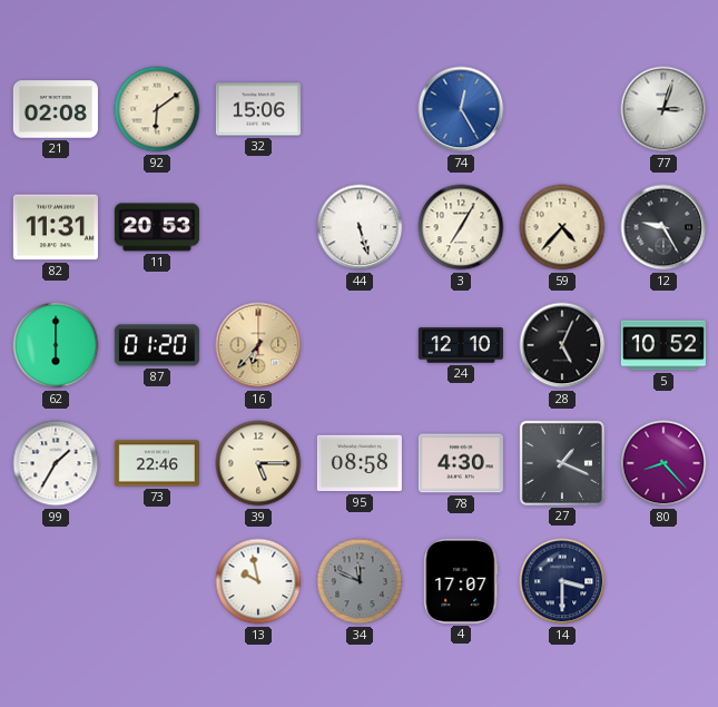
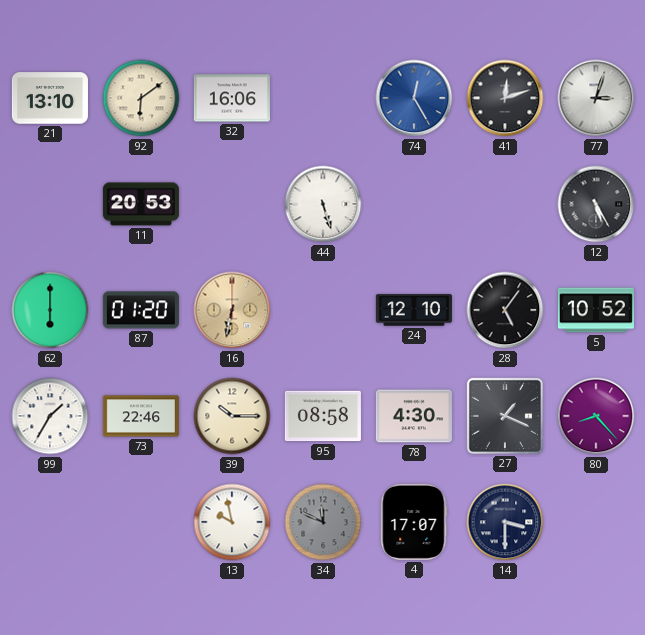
21: 02:08 -> 13:10 (50, 98)
32: 15:06 -> 16:06 (232, 98)
41: none -> 12:12 (505, 98)
82: 11:31 -> none (56, 227)
3: 7:05 -> none (461, 227)
59: 4:37 -> none (562, 227)
12: 9:25 -> 5:25 (596, 204)
16: 6:37 -> 6:32 (232, 310)
28: 5:04 -> 5:06 (505, 310)
39: 5:15 -> 10:15 (232, 416)
